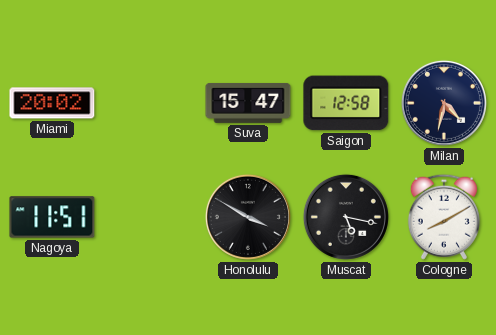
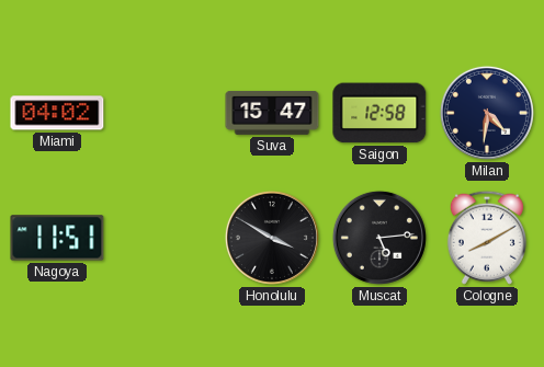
Miami: 20:02 -> 04:02 (57, 113)
Milan: 4:32 -> 4:31 (487, 113)
Muscat: 5:17 -> 5:14 (379, 238)
